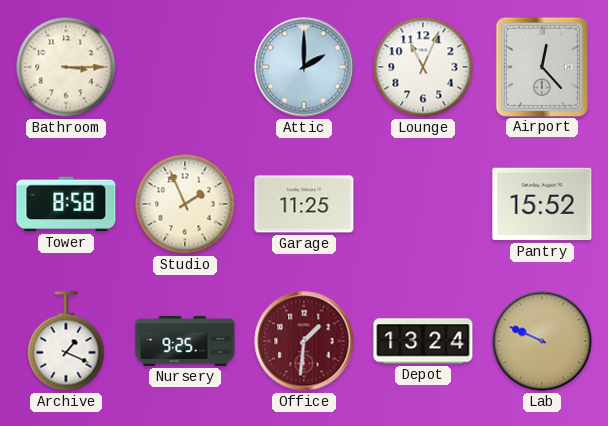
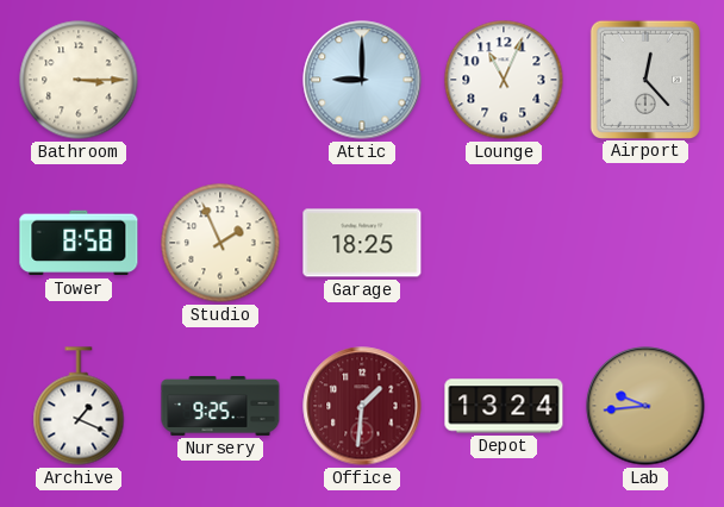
Attic: 2:00 -> 9:00 (362, 80)
Garage: 11:25 -> 18:25 (362, 243)
Pantry: 15:52 -> none (542, 204)
Lab: 9:49 -> 9:44 (645, 406)
